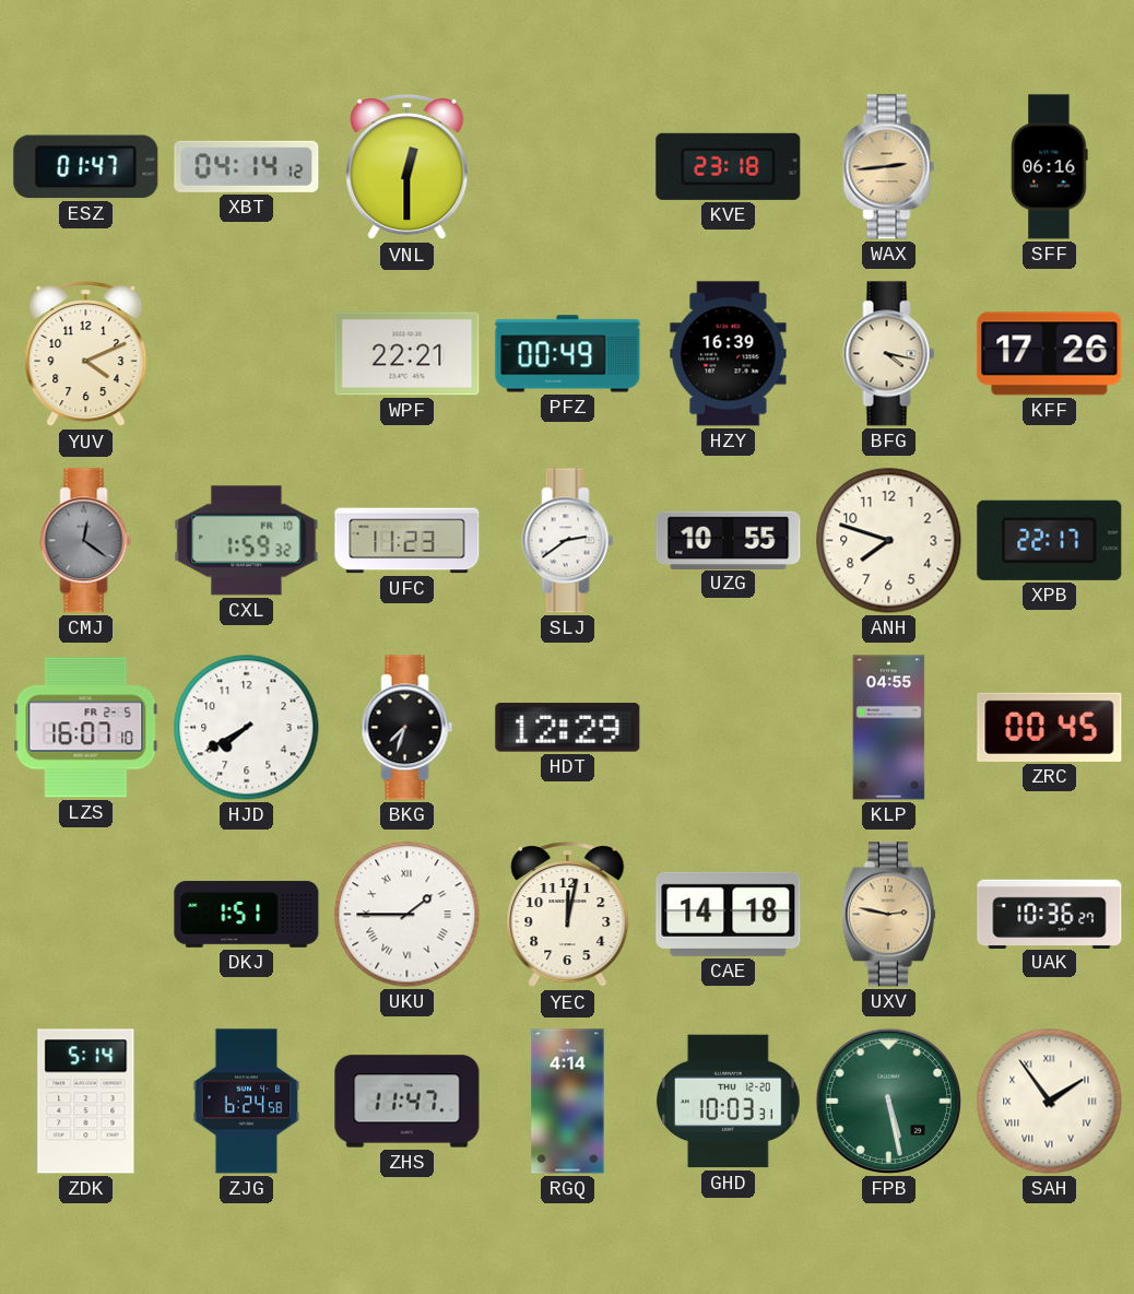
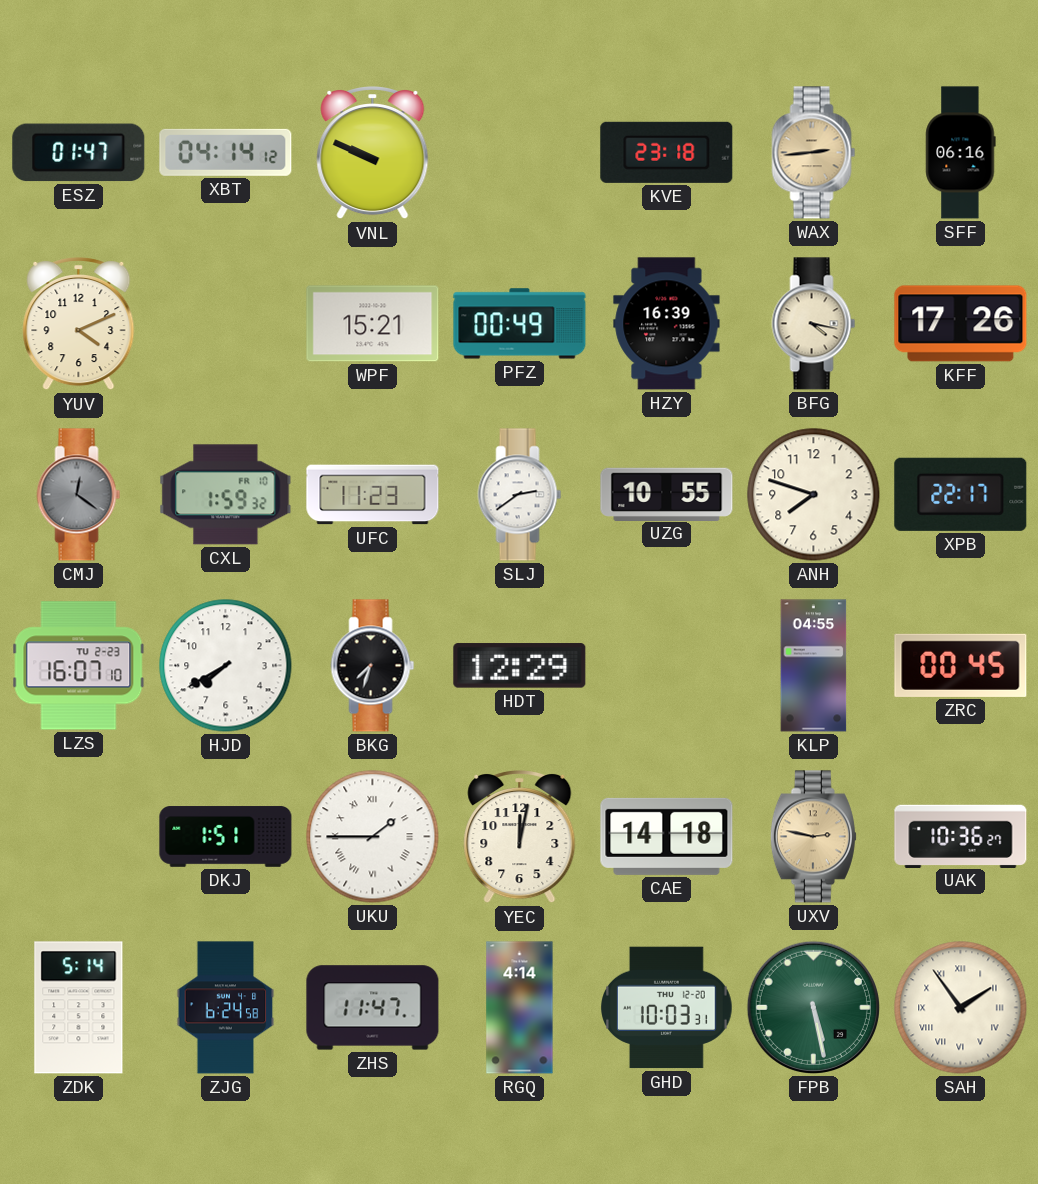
VNL: 12:30 -> 9:49 (373, 154)
WPF: 22:21 -> 15:21 (373, 324)
LZS date: FR 2-5 -> TU 2-23 (79, 666)
